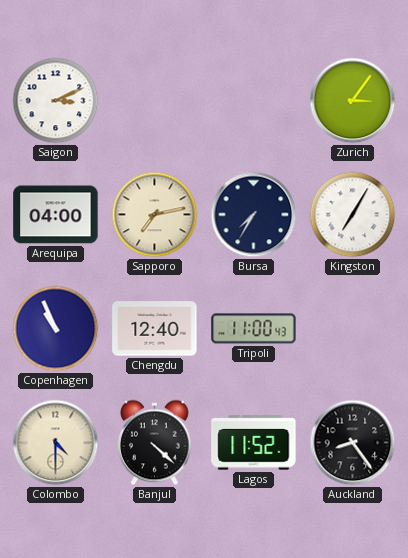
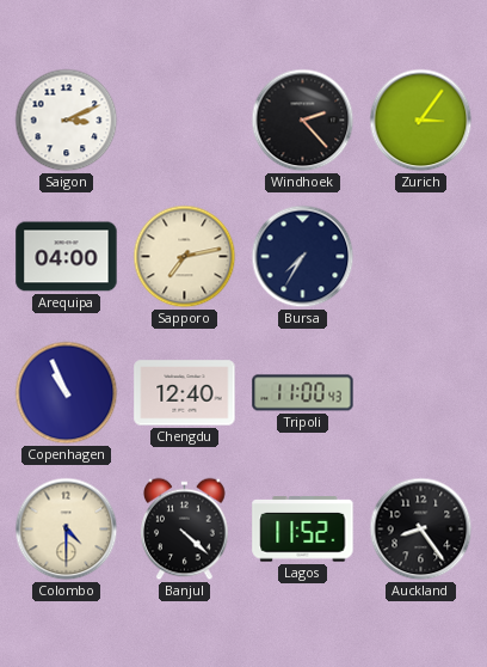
Windhoek: none -> 2:23 (303, 121)
Kingston: 7:05 -> none (353, 215)
